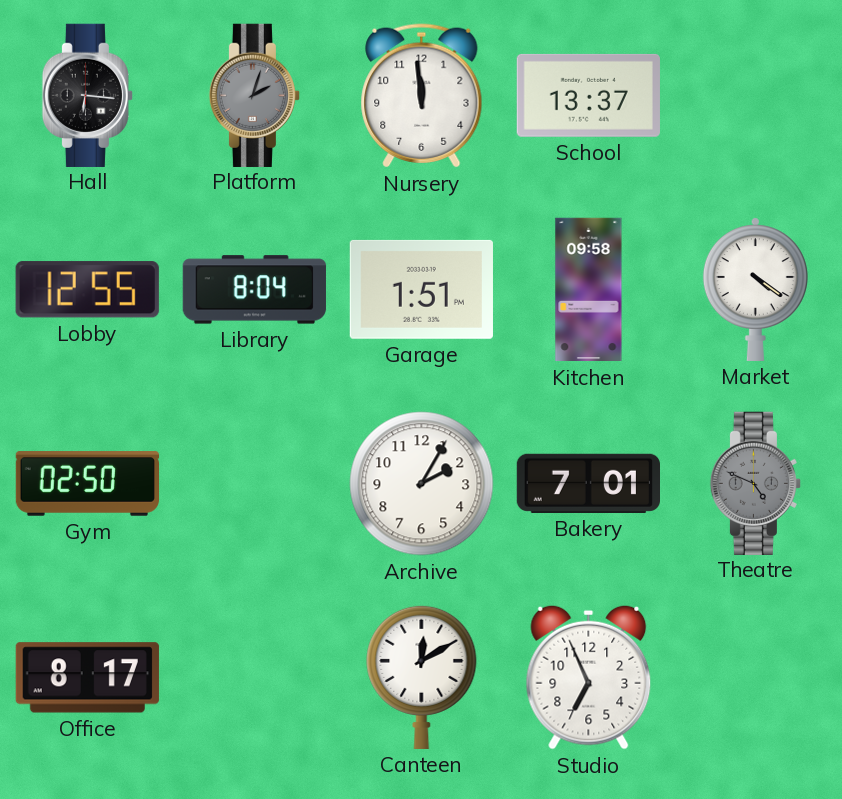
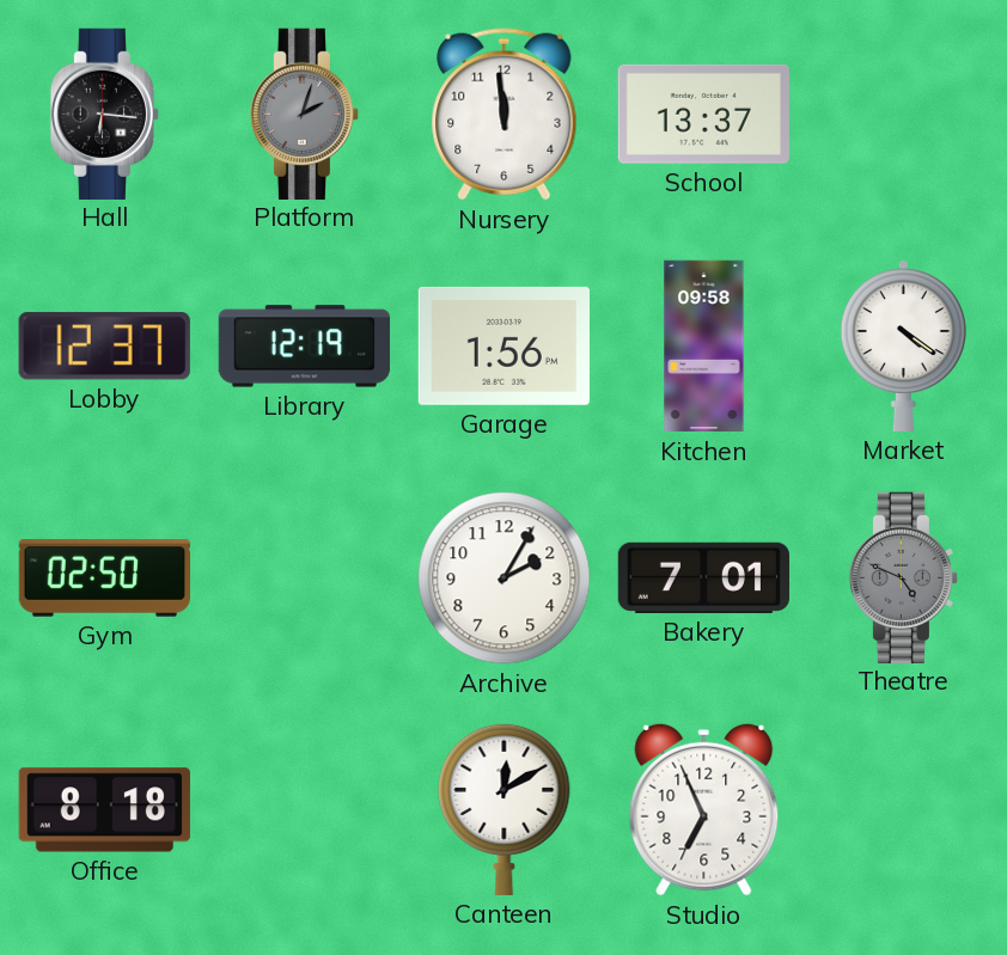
Lobby: 12:55 -> 12:37 (104, 347)
Library: 8:04 -> 12:19 (304, 347)
Garage: 1:51 -> 1:56 (504, 345)
Office: 8:17 -> 8:18 (104, 810)
